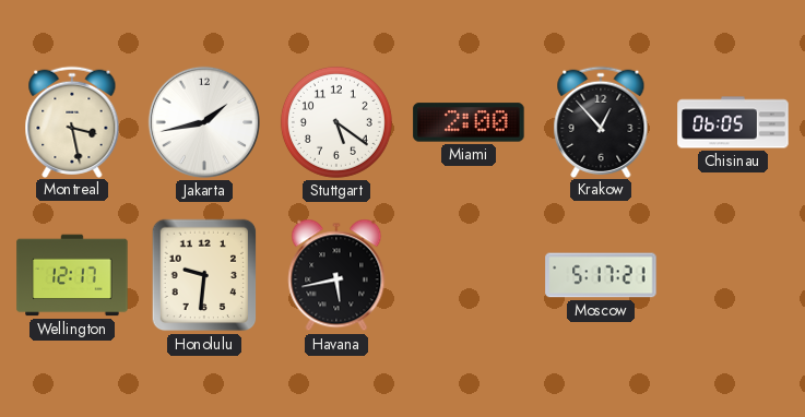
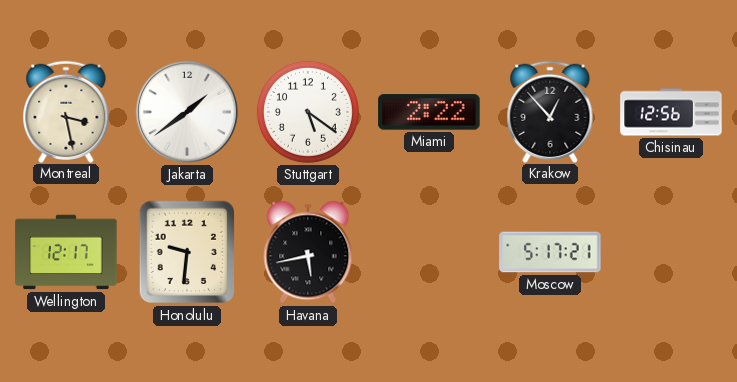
Jakarta: 1:43 -> 1:39 (187, 112)
Miami: 2:00 -> 2:22 (429, 112)
Chisinau: 06:05 -> 12:56 (671, 112)
